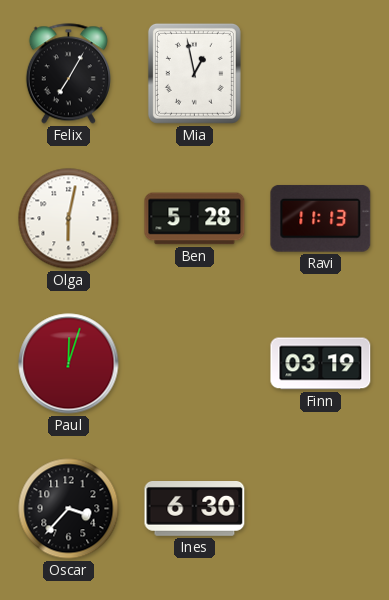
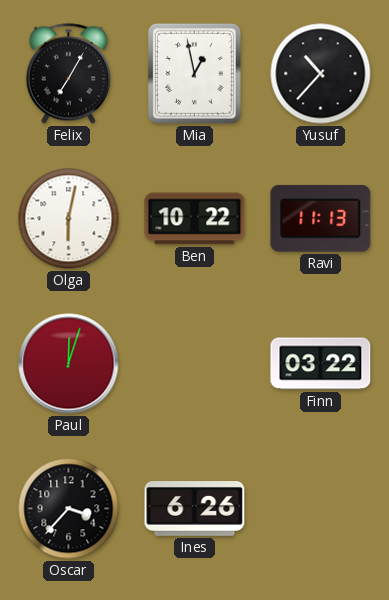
Yusuf: none -> 10:37 (321, 74)
Ben: 5:28 -> 10:22 (195, 219)
Finn: 03:19 -> 03:22 (321, 364)
Ines: 6:30 -> 6:26 (195, 509)
